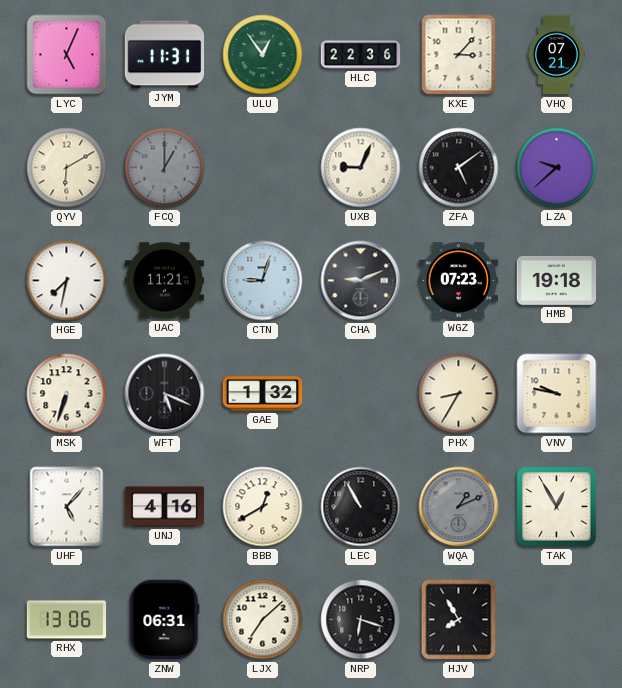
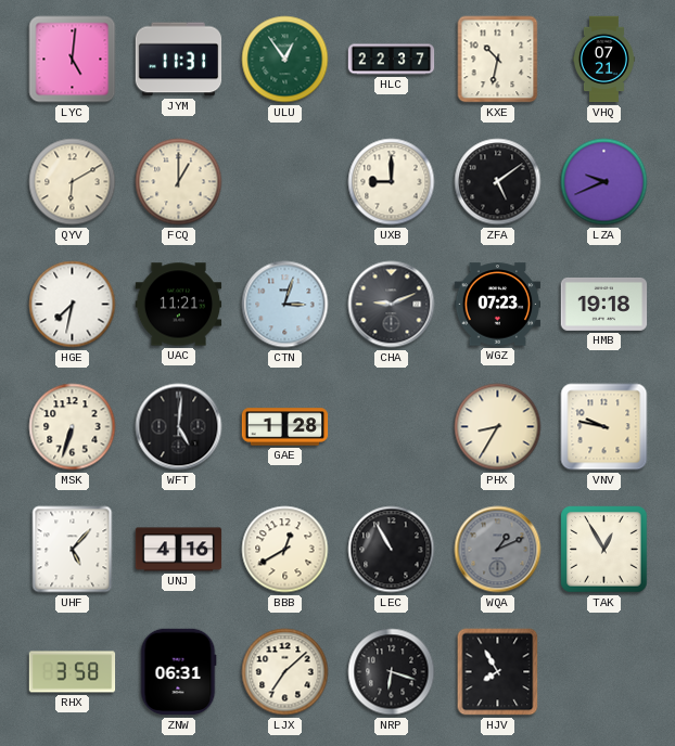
LYC: 5:04 -> 5:01 (73, 60)
HLC: 22:36 -> 22:37 (392, 60)
KXE: 3:07 -> 10:32 (498, 60)
FCQ dial: grey -> cream (179, 182)
UXB: 9:04 -> 9:00 (392, 182)
LZA: 9:38 -> 9:41 (604, 182)
CTN: 9:03 -> 3:03 (285, 305)
WFT: 5:19 -> 5:01 (179, 427)
GAE: 1:32 -> 1:28 (285, 427)
RHX: 13:06 -> 3:58 (73, 672)
